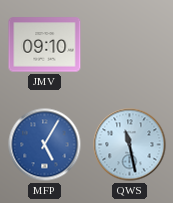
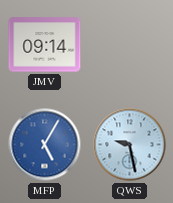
JMV: 09:10 -> 09:14 (45, 45)
QWS: 11:28 -> 9:28 (130, 145)
